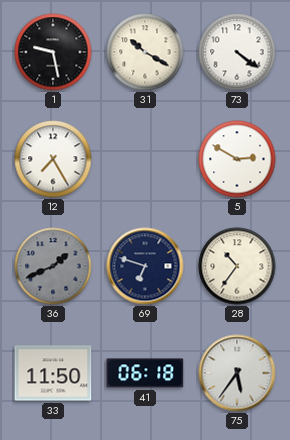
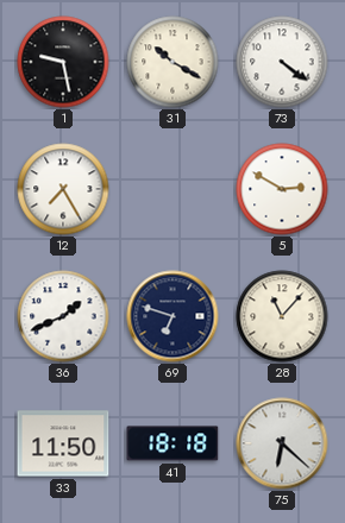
36 dial: grey -> white (63, 316)
28: 10:36 -> 11:07 (282, 316)
41: 06:18 -> 18:18 (172, 443)
75: 5:36 -> 6:22 (282, 443)
